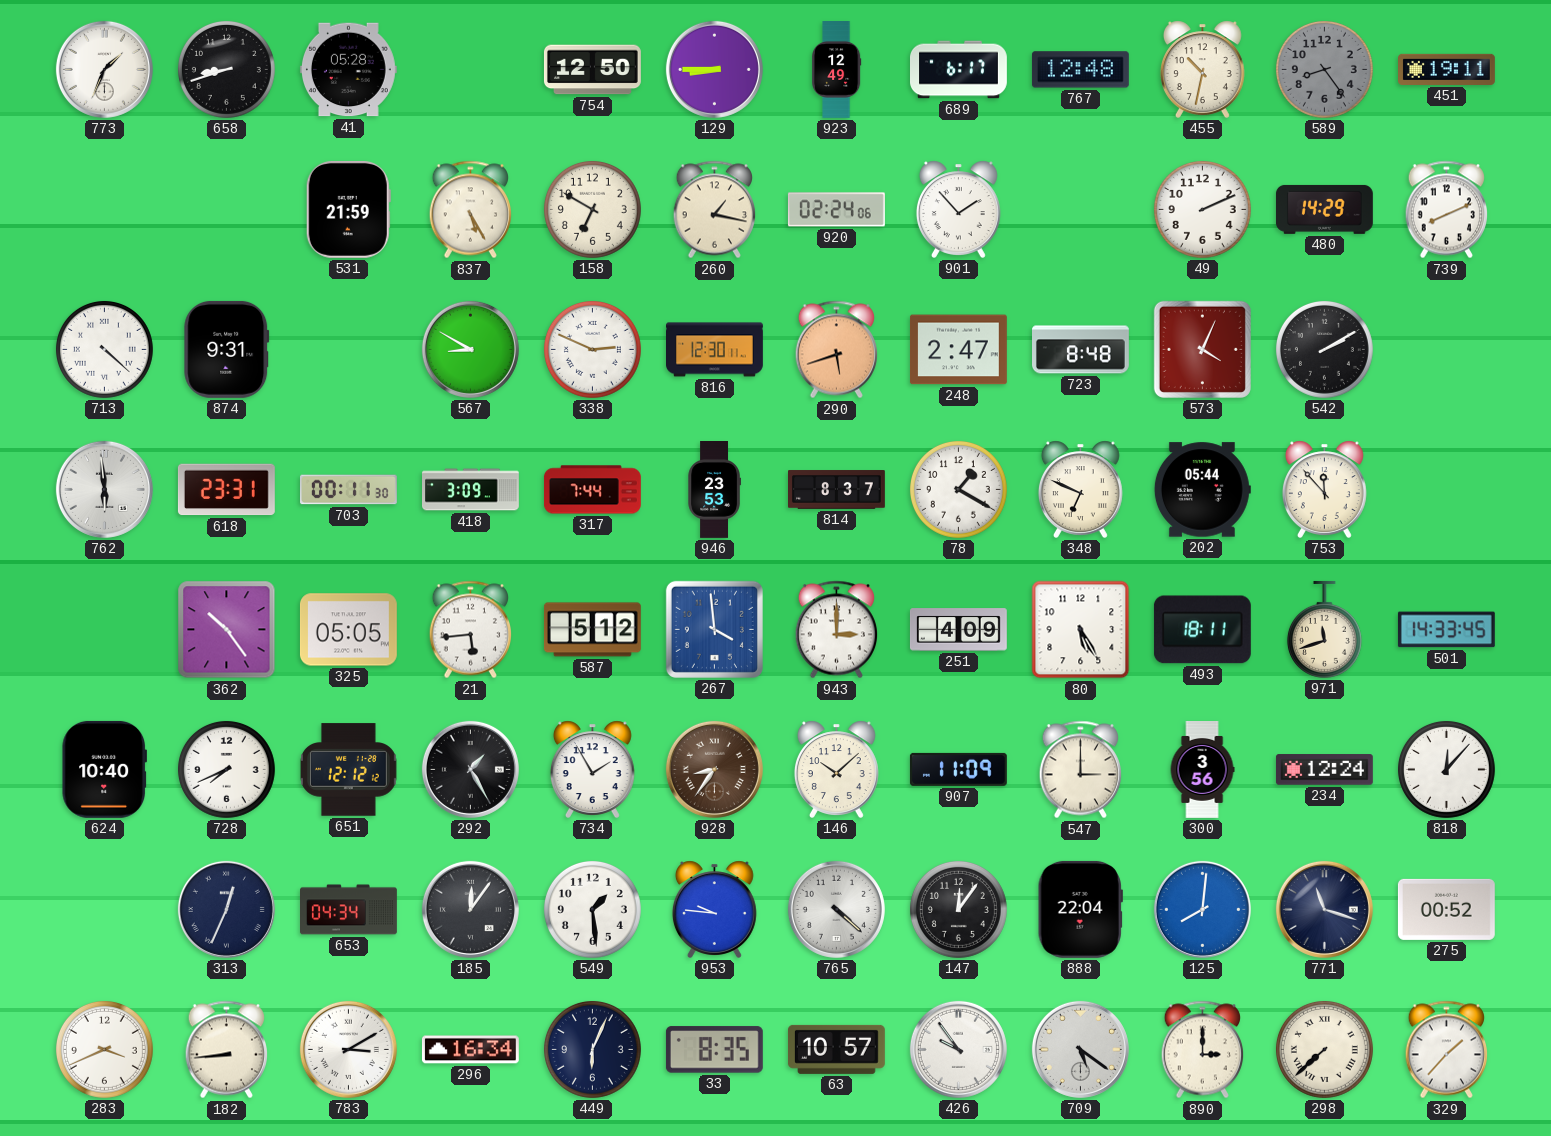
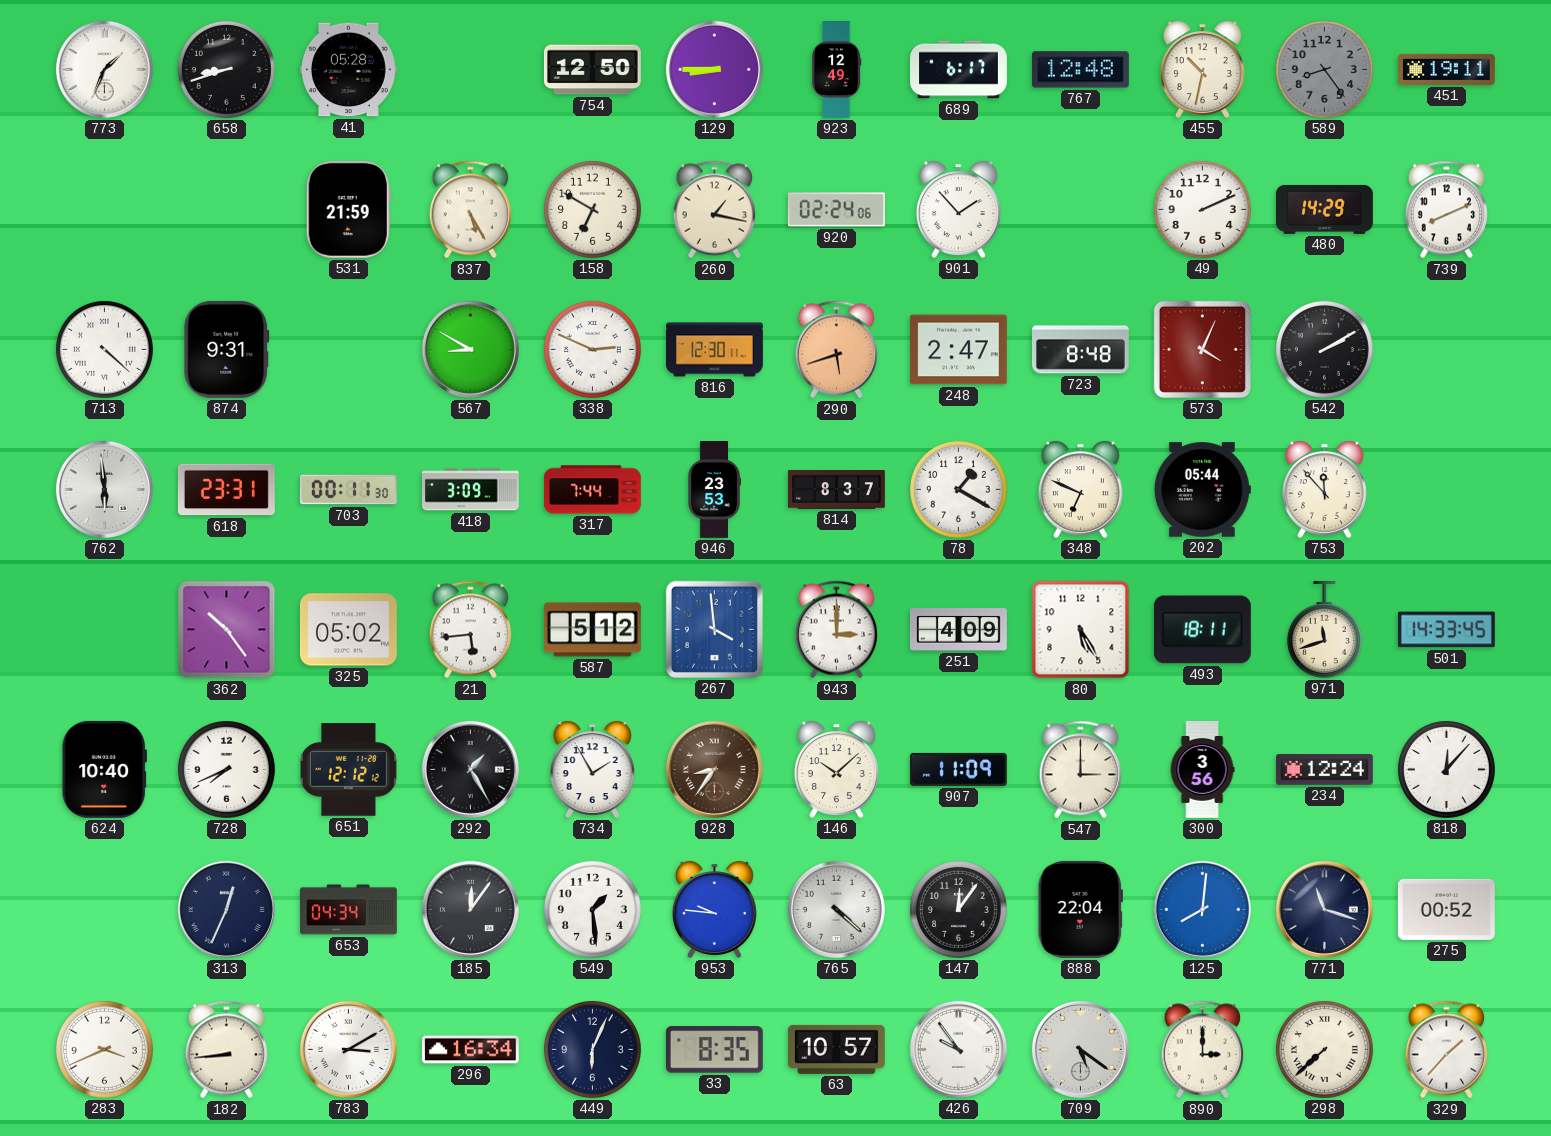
325: 05:05 -> 05:02 (348, 630)
